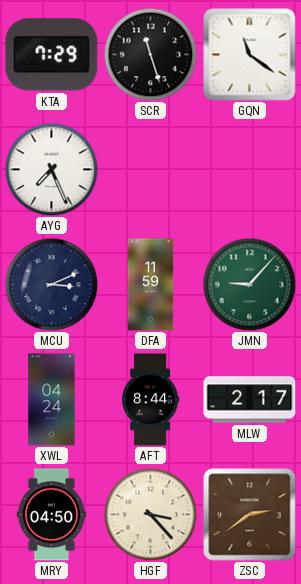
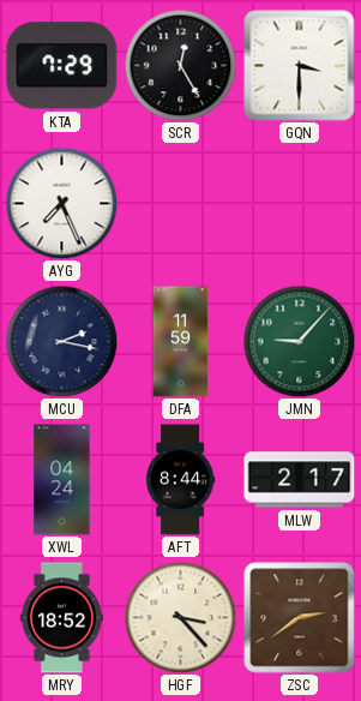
SCR: 11:27 -> 12:25 (180, 65)
GQN: 11:21 -> 3:30 (300, 66)
MCU: 3:11 -> 2:17 (61, 341)
MRY: 04:50 -> 18:52 (61, 618)
